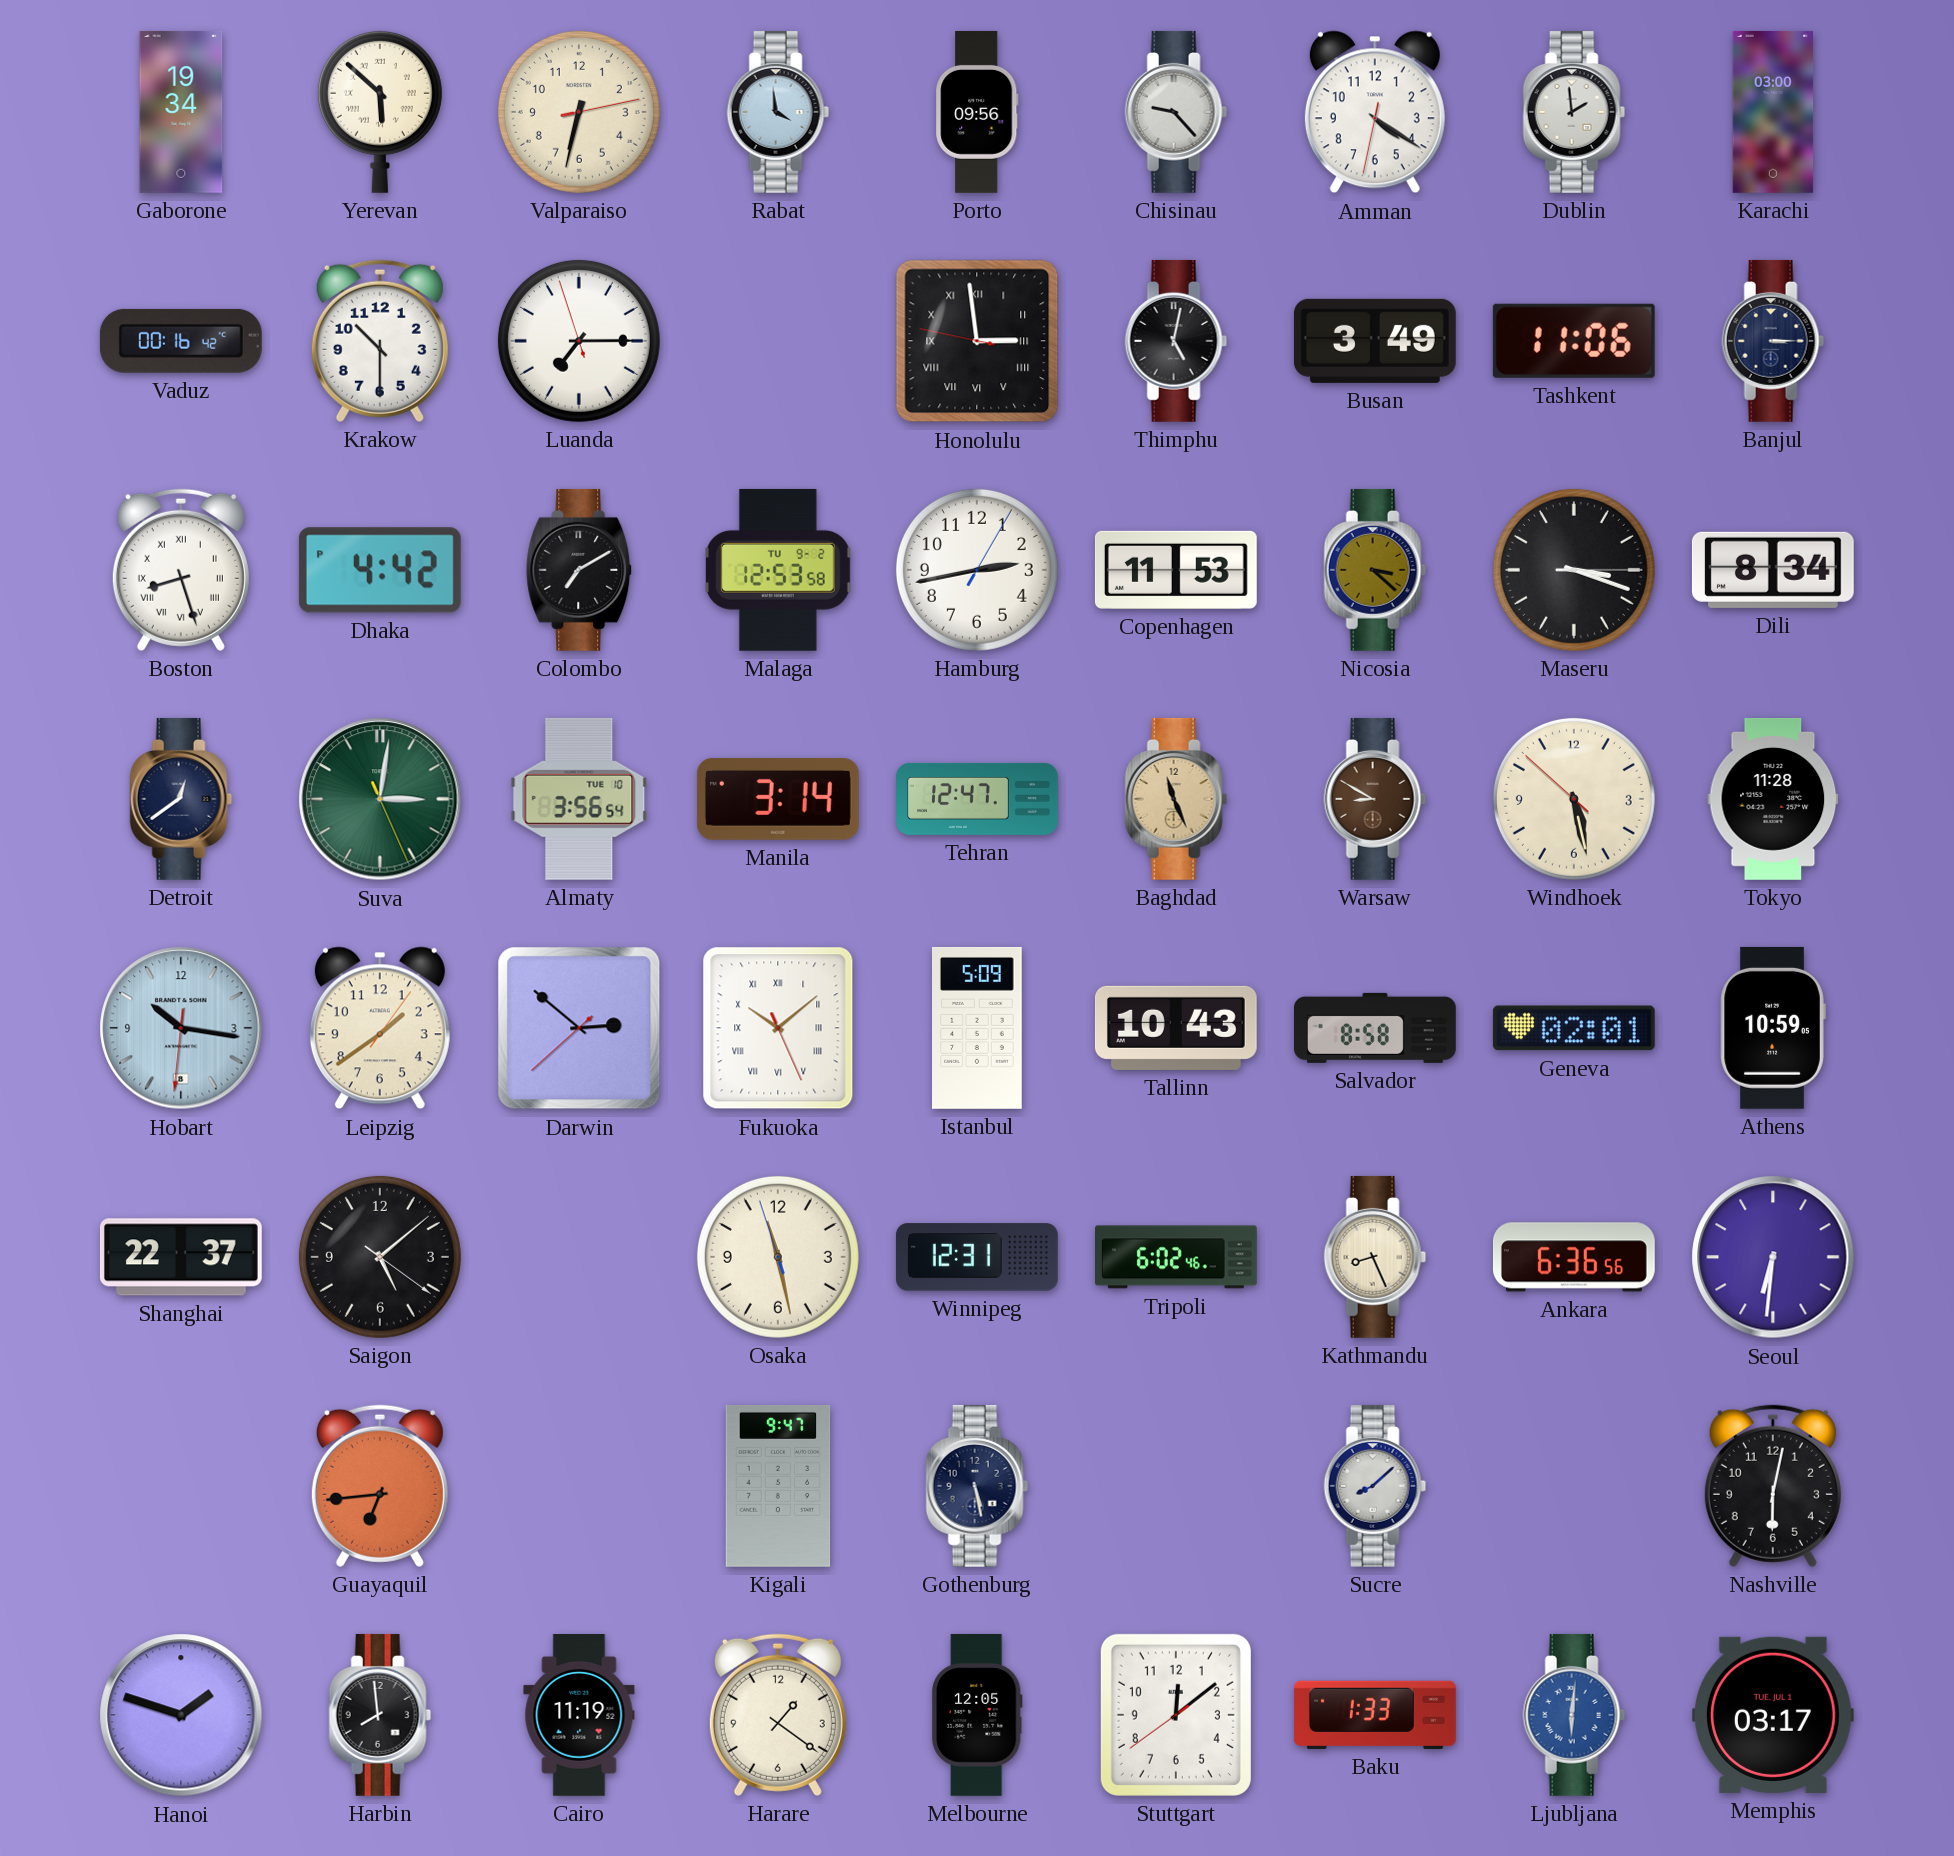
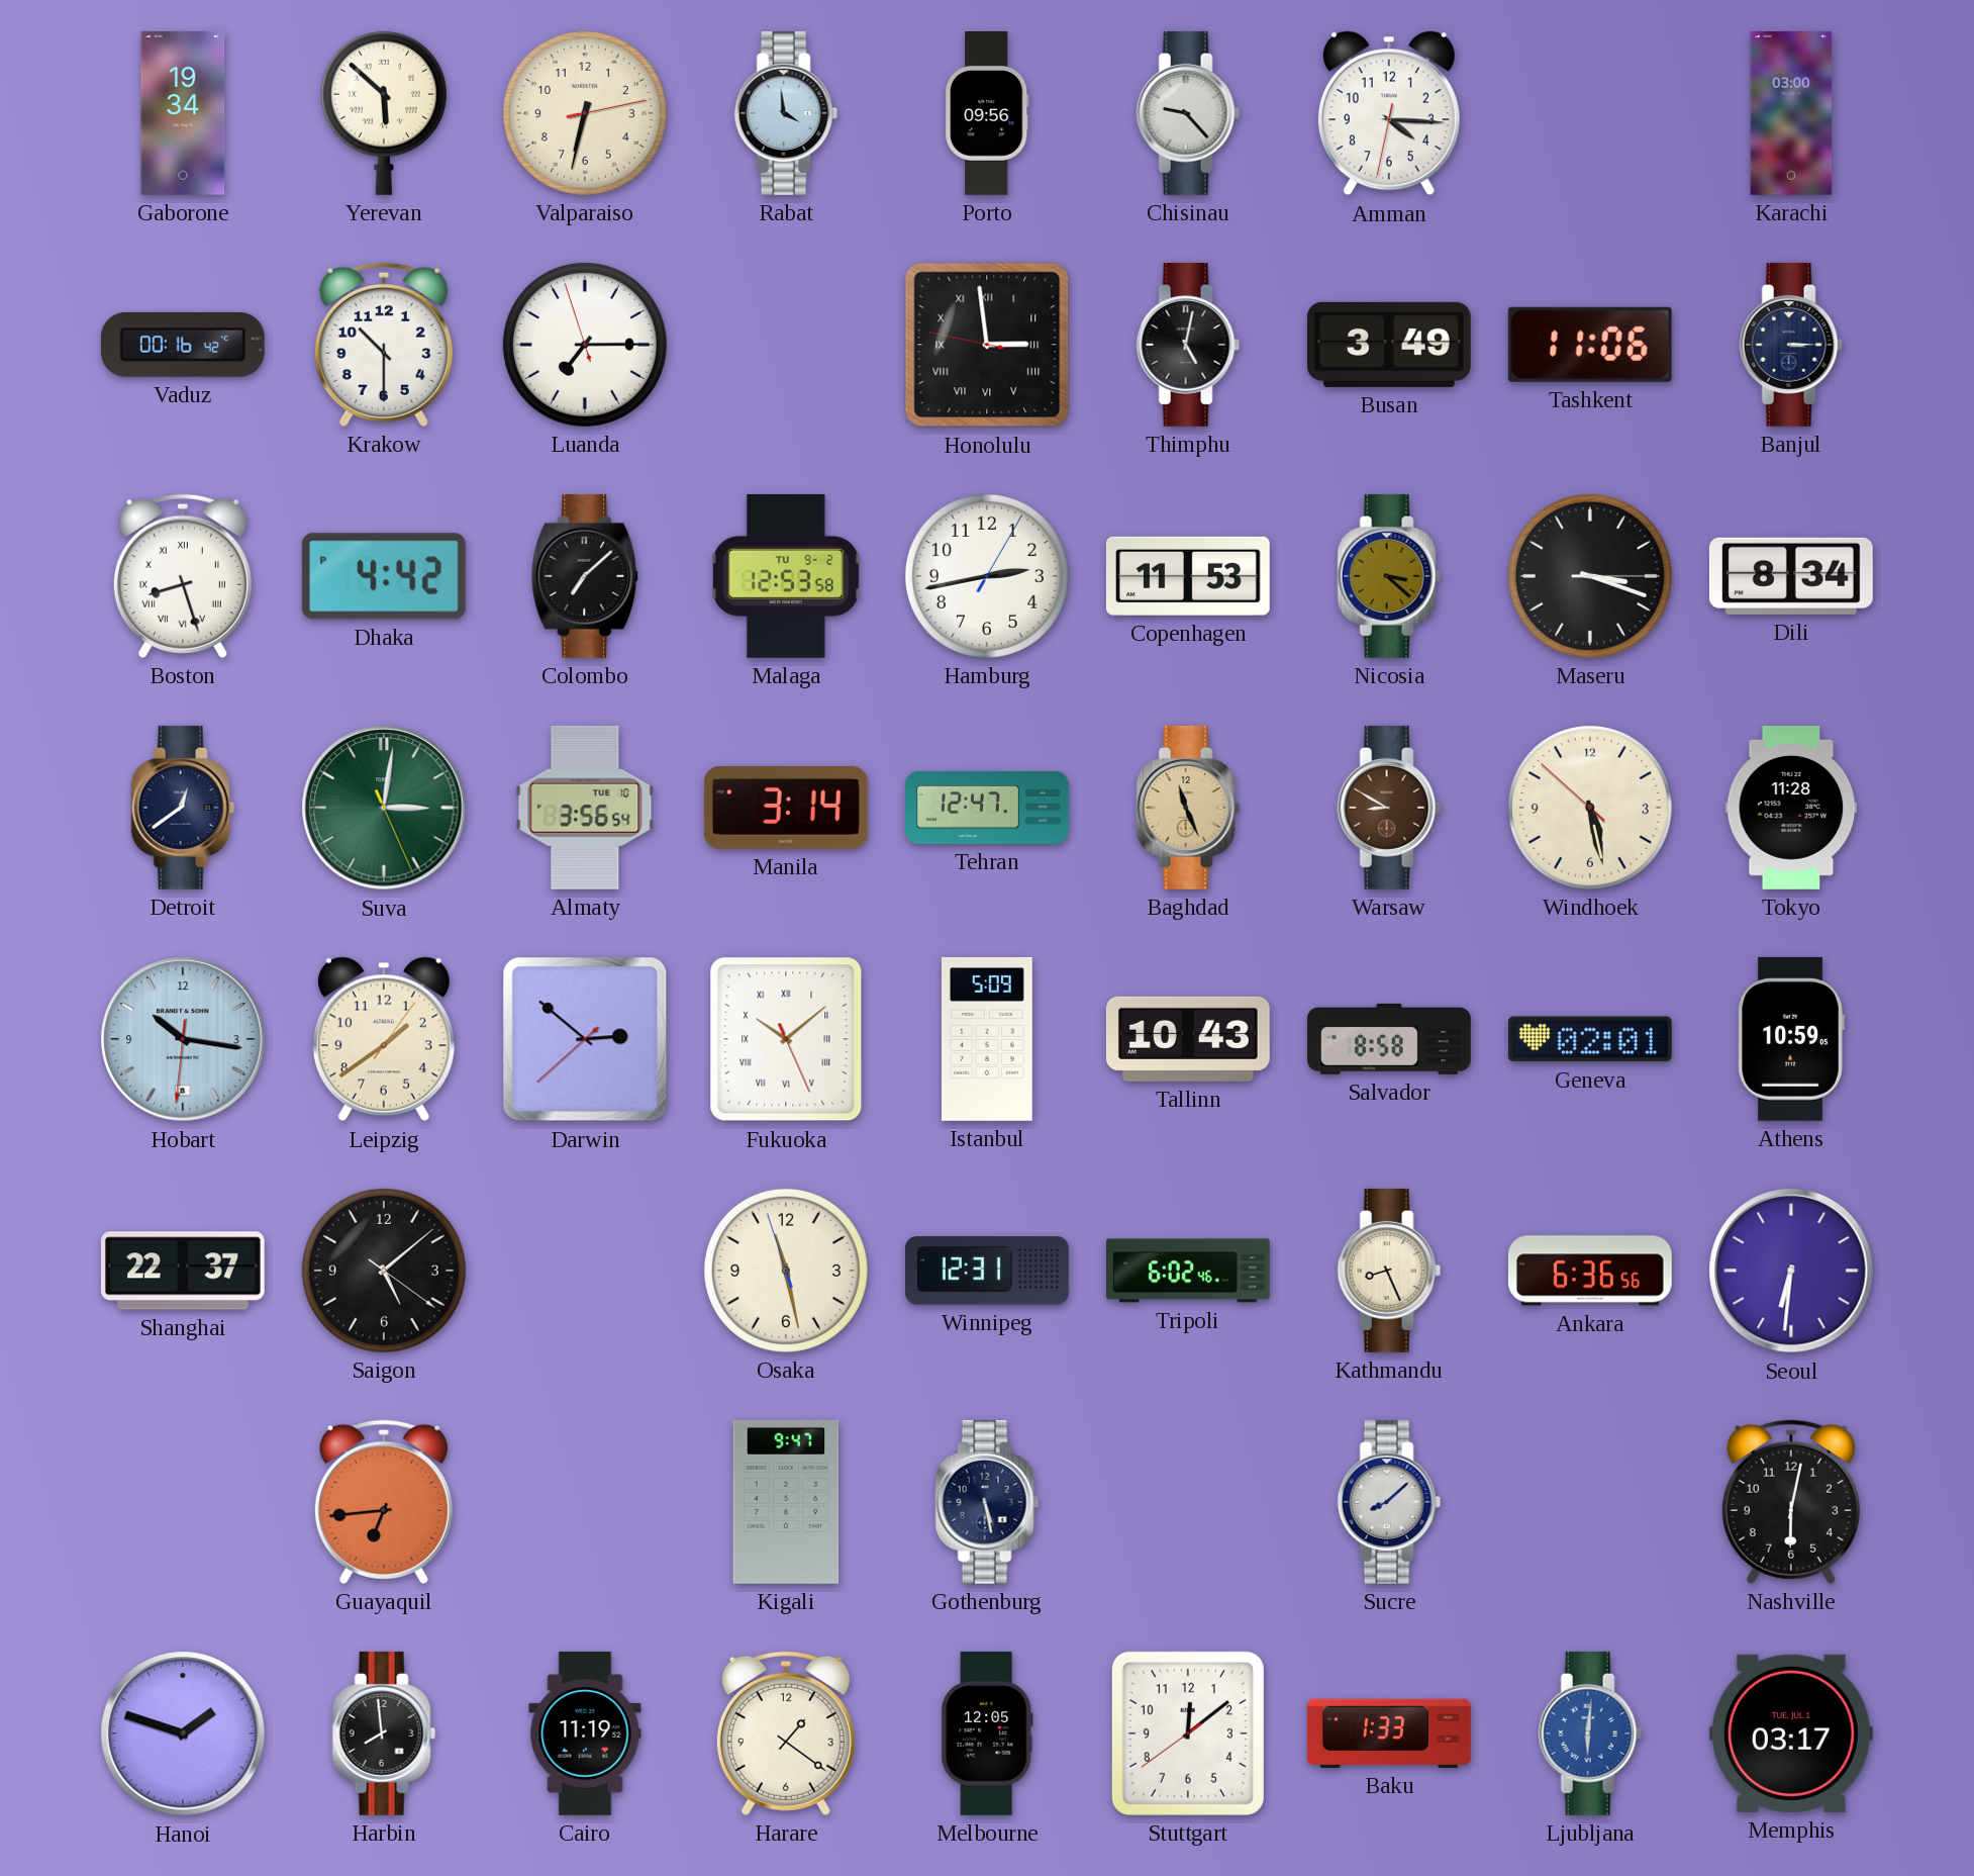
Amman: 4:20 -> 4:15 (1389, 113)
Dublin: 1:59 -> none (1574, 112)
Colombo: 7:10 -> 7:08 (586, 576)
